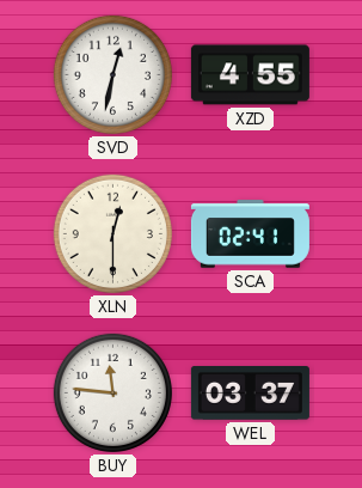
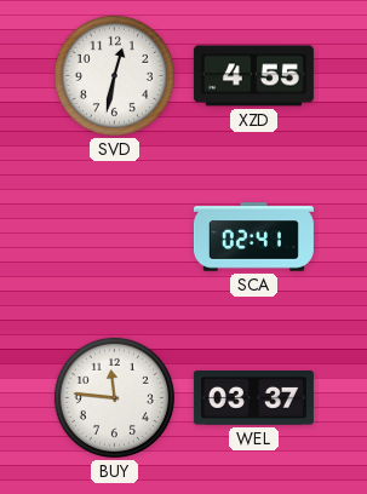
XLN: 12:30 -> none (112, 233)
